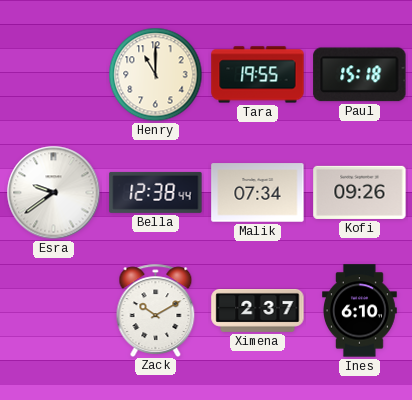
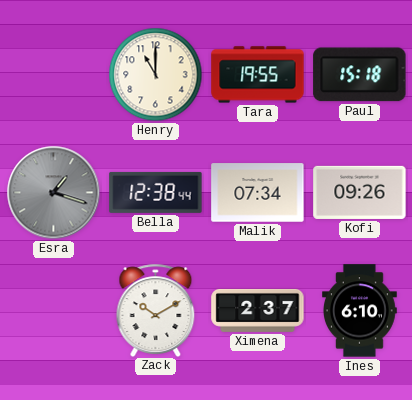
Esra: 9:39 -> 1:18 (54, 193)
Esra dial: white -> grey (54, 193)
